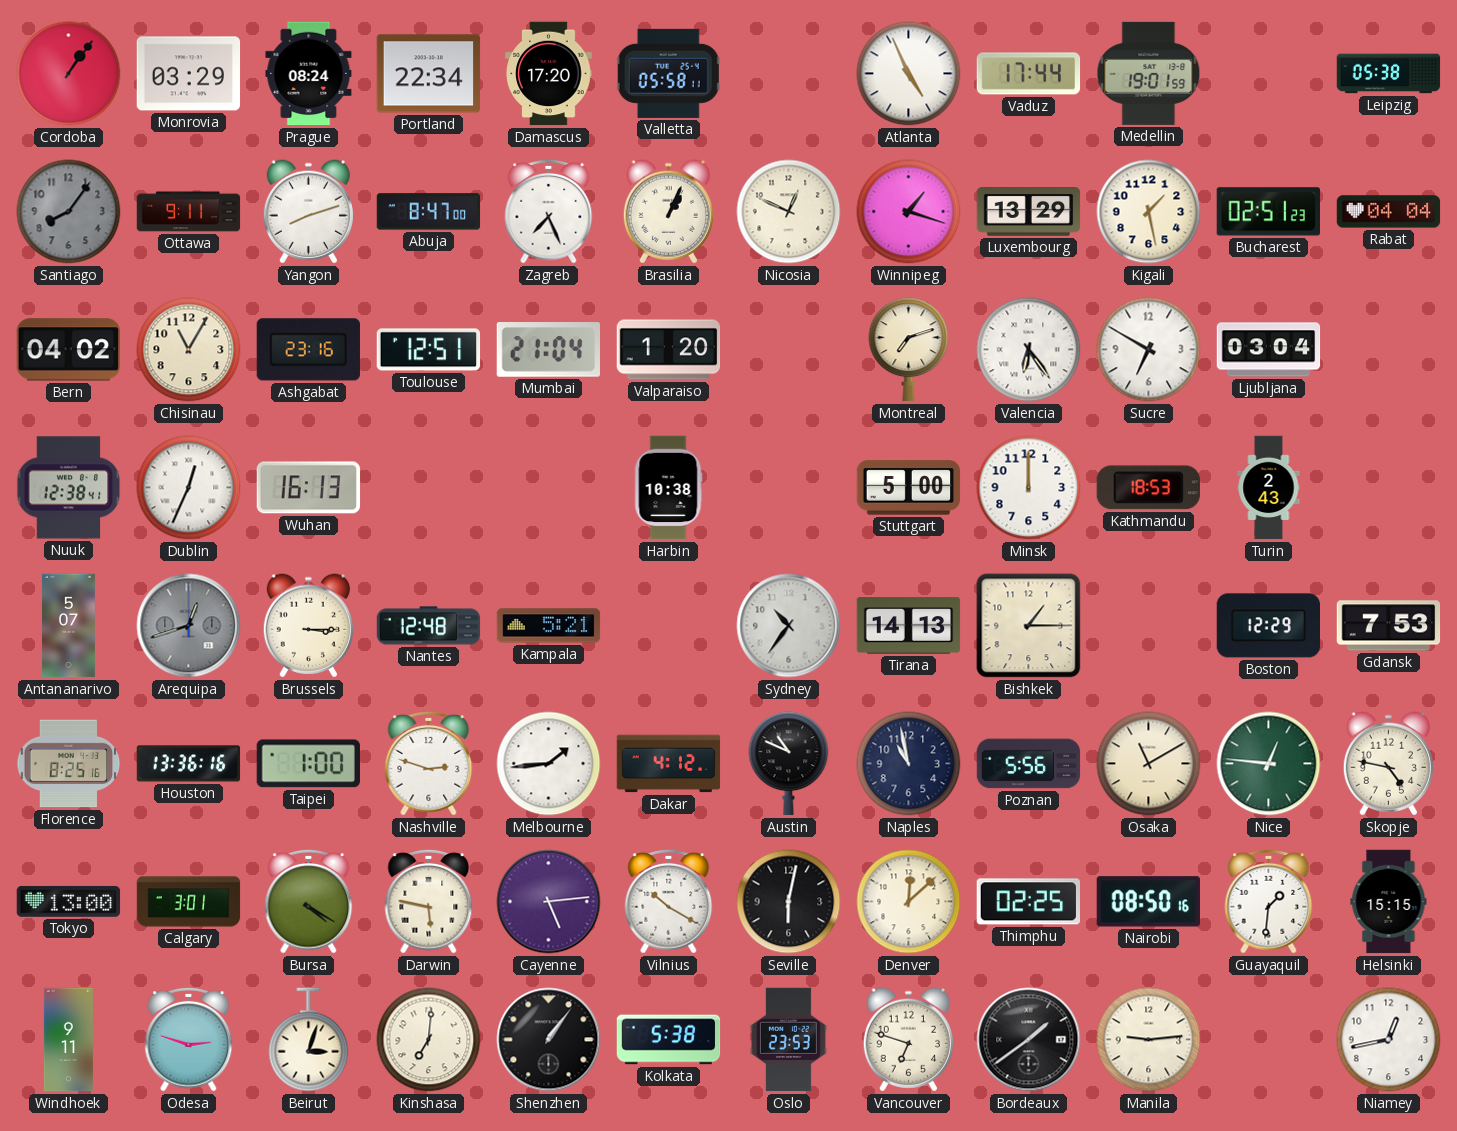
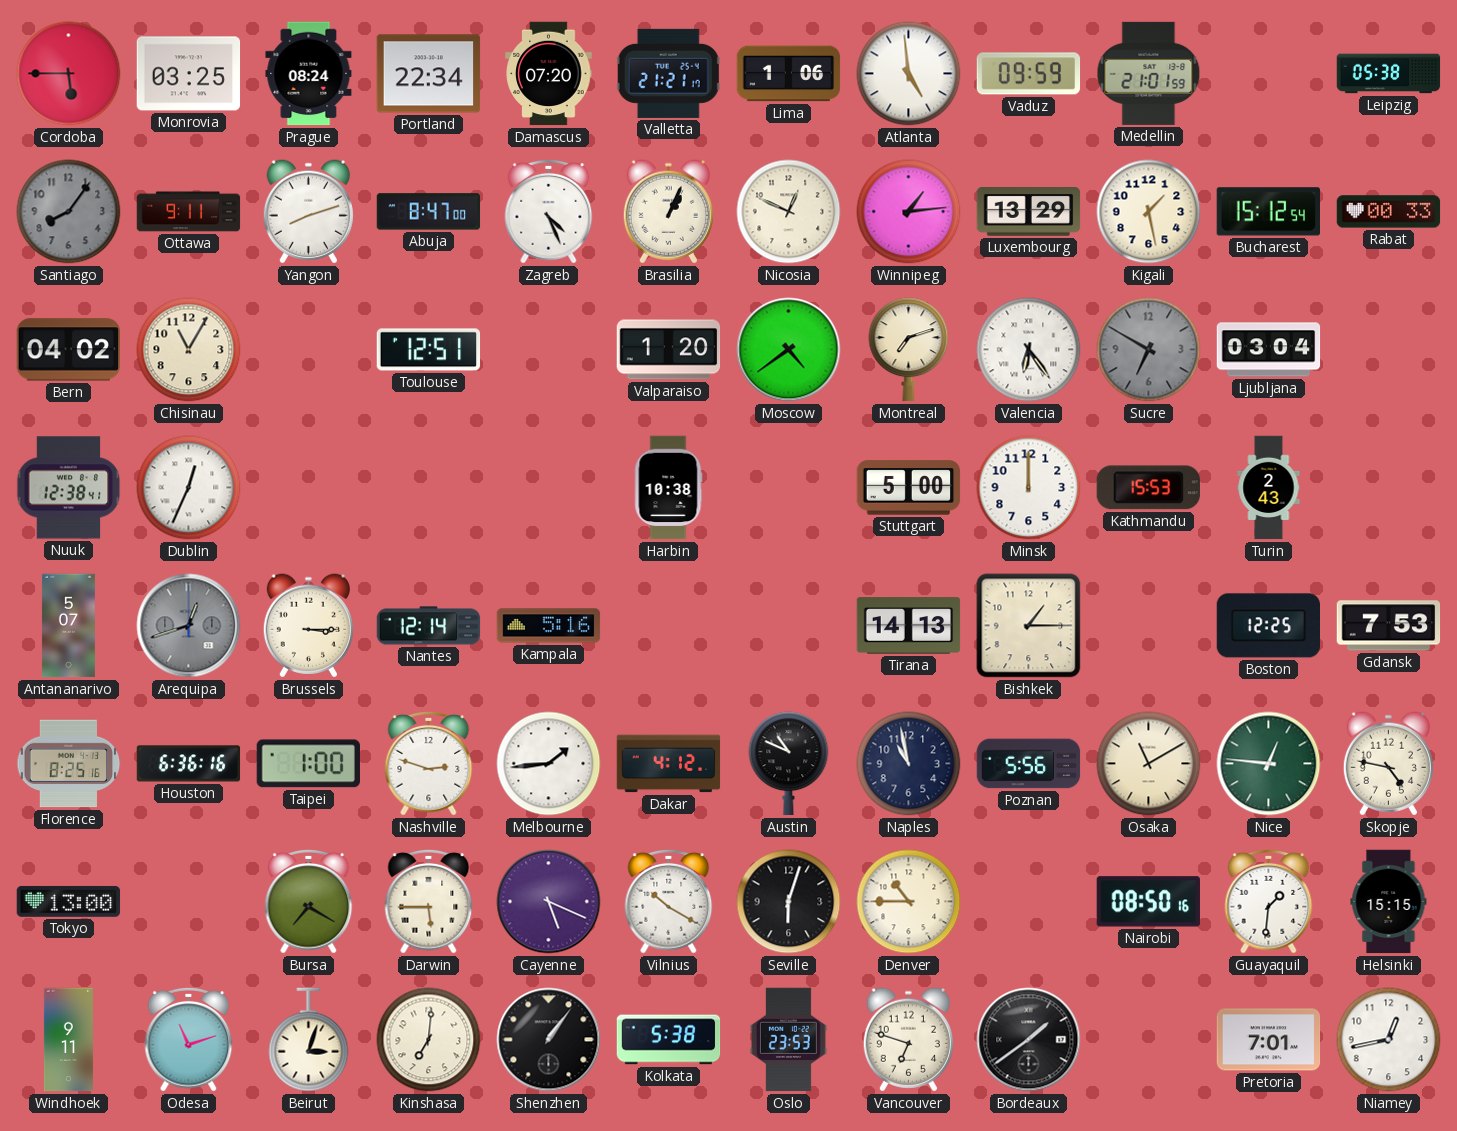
Cordoba: 1:06 -> 5:45 (69, 74)
Monrovia: 03:29 -> 03:25 (189, 74)
Damascus: 17:20 -> 07:20 (549, 74)
Valletta: 05:58 -> 21:21 (669, 73)
Lima: none -> 1:06 (789, 74)
Atlanta: 4:56 -> 4:59 (909, 74)
Vaduz: 17:44 -> 09:59 (1029, 74)
Medellin: 19:01 -> 21:01 (1149, 73)
Zagreb: 7:26 -> 4:26 (549, 211)
Winnipeg: 1:18 -> 1:14 (909, 212)
Bucharest: 02:51 -> 15:12 (1268, 212)
Rabat: 04:04 -> 00:33 (1389, 212)
Ashgabat: 23:16 -> none (308, 350)
Mumbai: 21:04 -> none (548, 350)
Moscow: none -> 4:39 (789, 350)
Sucre dial: white -> grey (1149, 350)
Wuhan: 16:13 -> none (309, 488)
Kathmandu: 18:53 -> 15:53 (1148, 488)
Nantes: 12:48 -> 12:14 (429, 626)
Kampala: 5:21 -> 5:16 (549, 626)
Sydney: 10:36 -> none (789, 626)
Boston: 12:29 -> 12:25 (1268, 626)
Houston: 13:36 -> 6:36 (189, 764)
Calgary: 3:01 -> none (189, 902)
Bursa: 4:20 -> 7:20 (309, 901)
Darwin: 5:47 -> 5:45 (429, 901)
Cayenne: 5:14 -> 5:19 (549, 902)
Seville: 6:02 -> 6:03 (789, 902)
Denver: 12:08 -> 10:45 (909, 902)
Thimphu: 02:25 -> none (1028, 902)
Odesa: 2:48 -> 11:12 (189, 1039)
Manila: 9:14 -> none (1149, 1040)
Pretoria: none -> 7:01 (1269, 1040)
